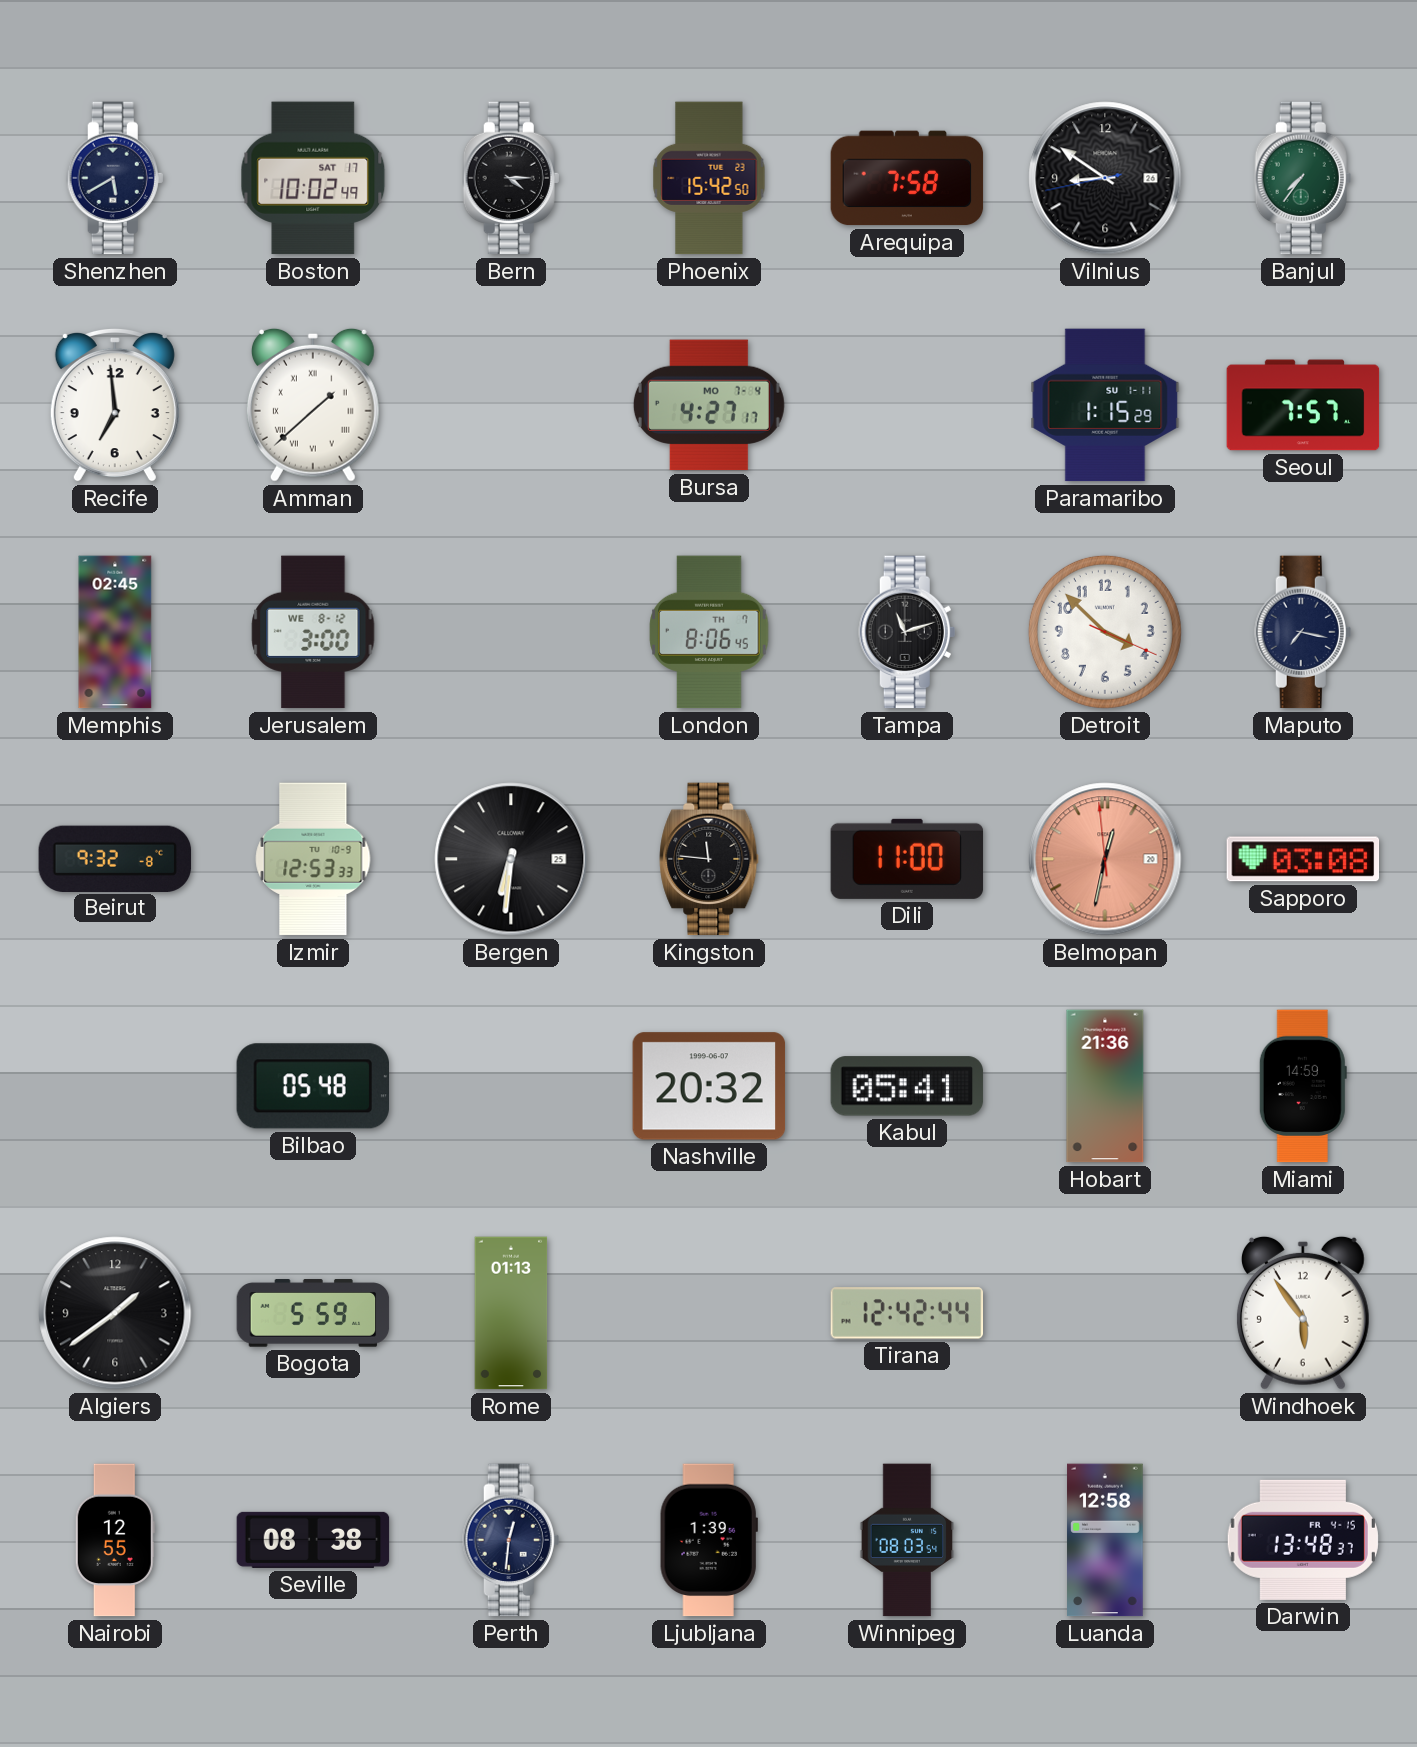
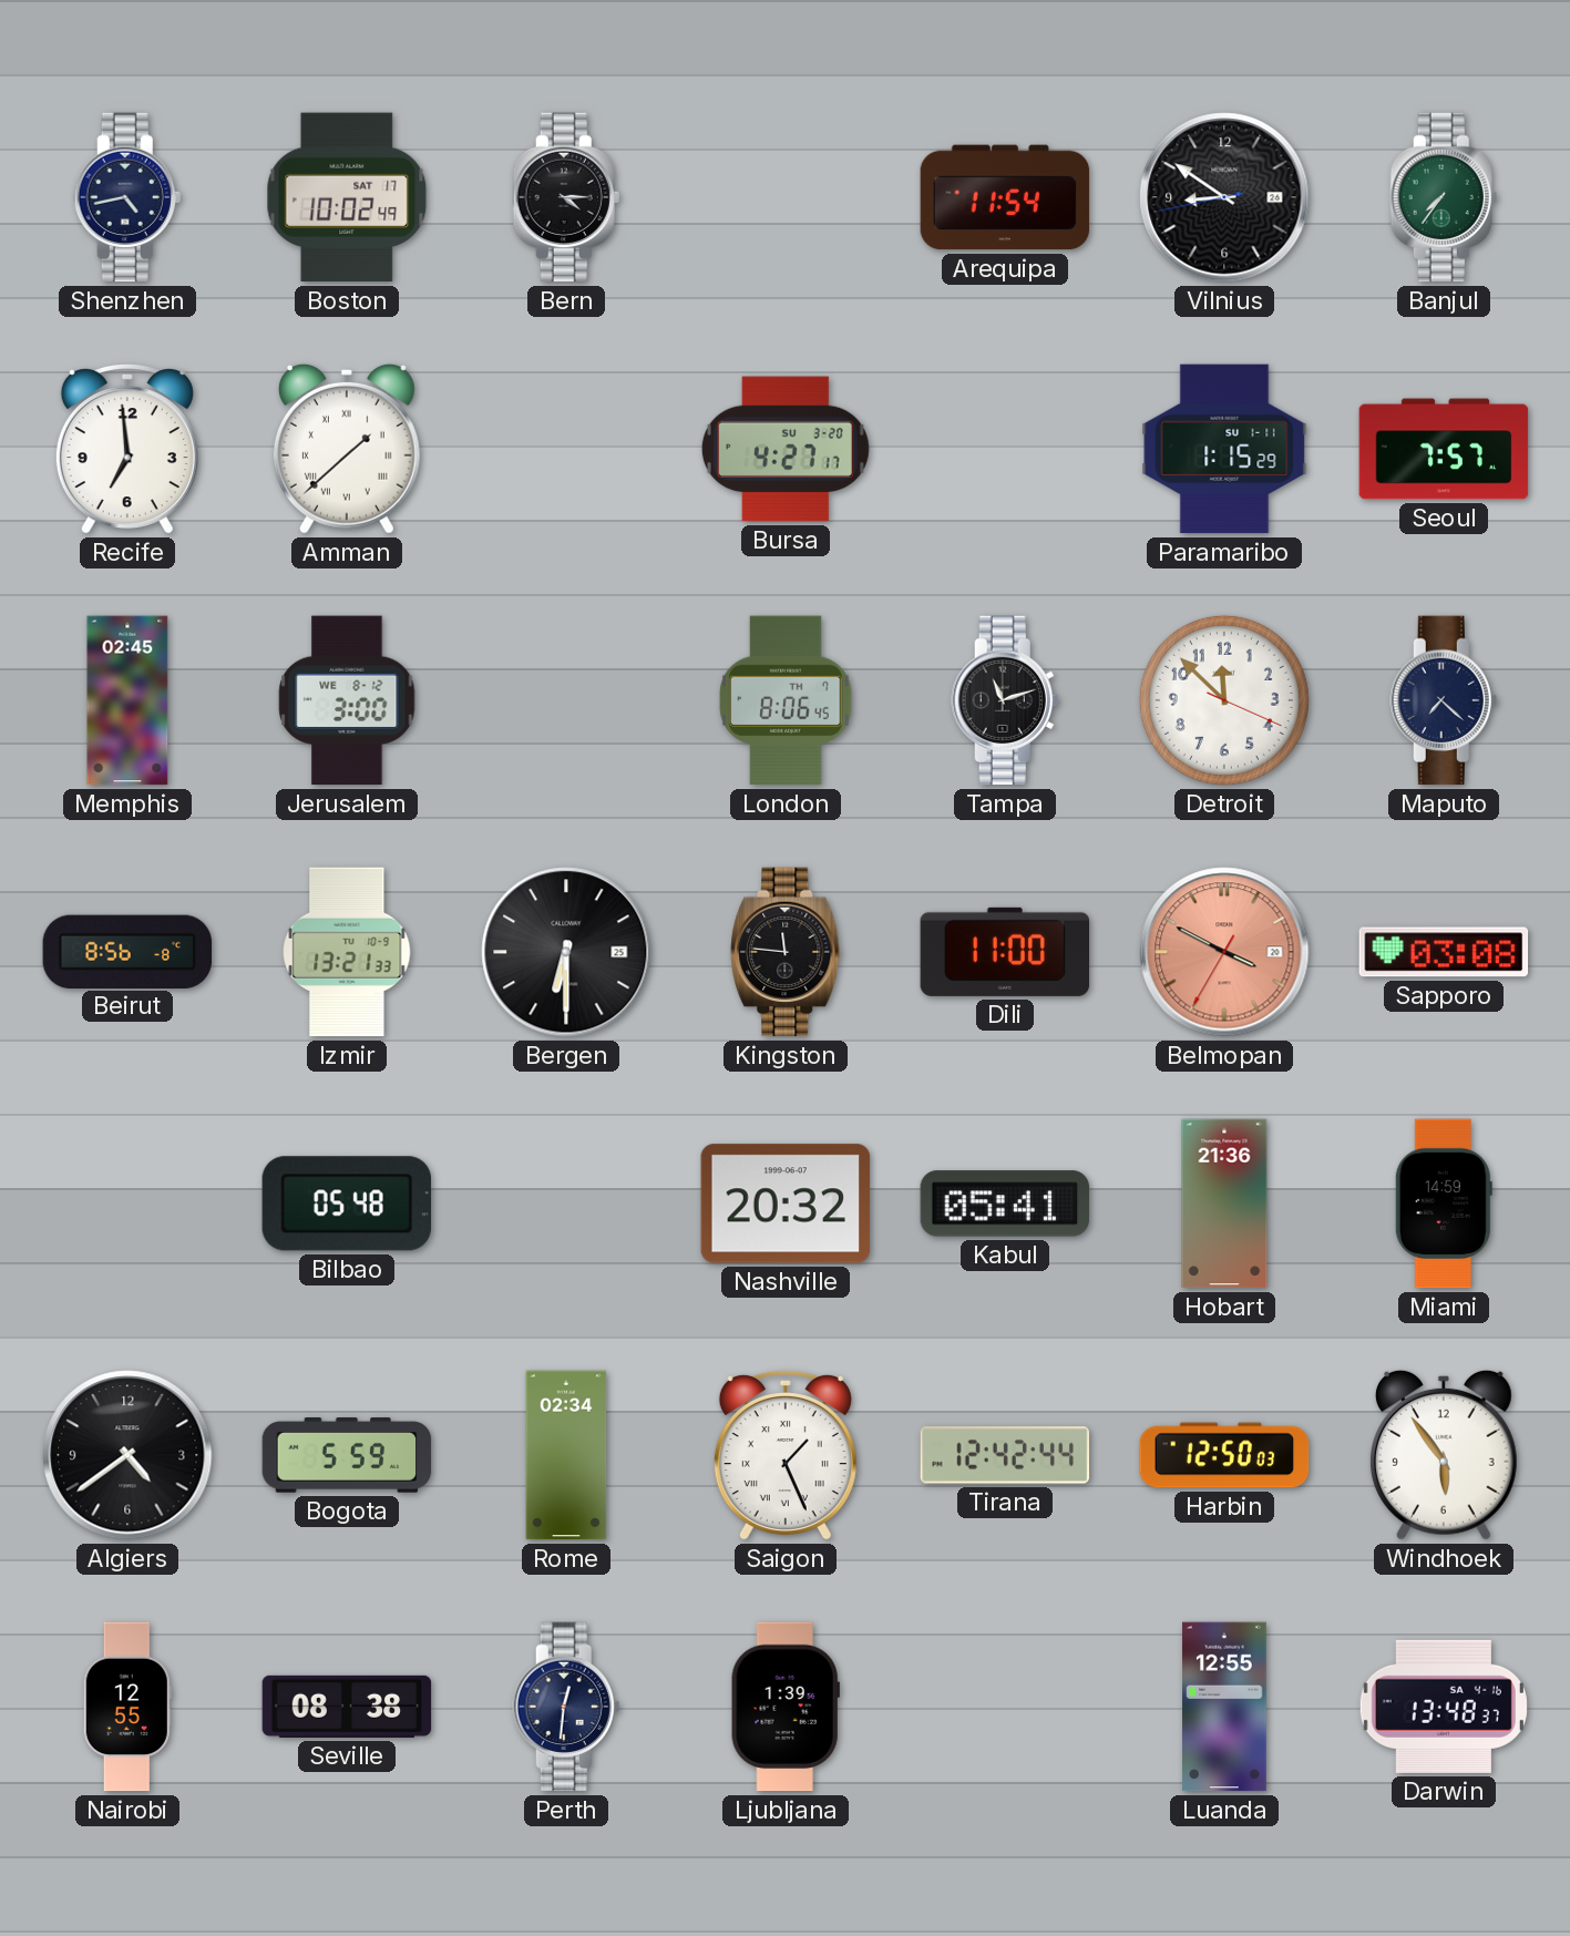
Shenzhen: 5:40 -> 4:43 (127, 197)
Phoenix: 15:42 -> none (709, 178)
Arequipa: 7:58 -> 11:54 (1005, 197)
Bursa date: MO 7-4 -> SU 3-20 (786, 449)
Detroit: 3:52 -> 11:52 (1224, 700)
Maputo: 7:17 -> 7:22 (1444, 700)
Beirut: 9:32 -> 8:56 (127, 951)
Izmir: 12:53 -> 13:21 (347, 952)
Bergen: 6:31 -> 6:30 (566, 952)
Belmopan: 12:31 -> 3:49 (1224, 952)
Algiers: 1:39 -> 4:39 (127, 1455)
Rome: 01:13 -> 02:34 (566, 1455)
Saigon: none -> 1:26 (786, 1455)
Harbin: none -> 12:50 (1224, 1455)
Winnipeg: 08:03 -> none (907, 1540)
Luanda: 12:58 -> 12:55 (1224, 1707)
Darwin date: FR 4-15 -> SA 4-16 (1444, 1707)
